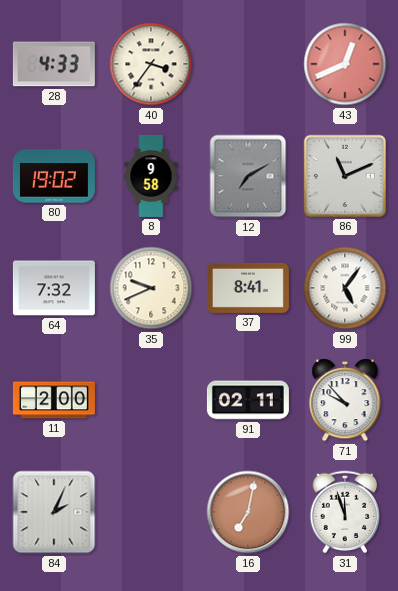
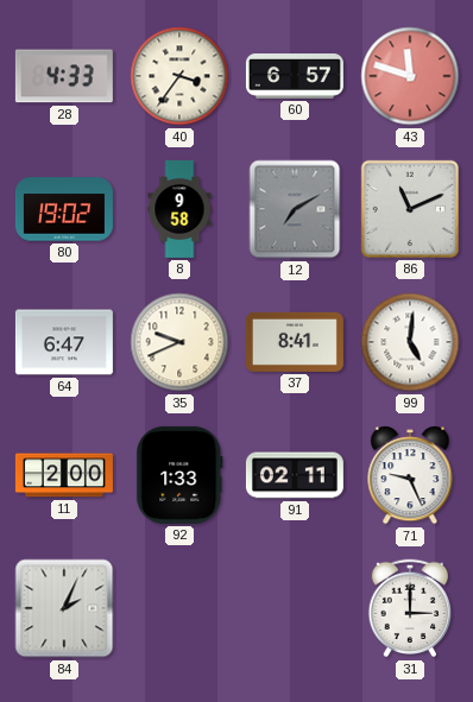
60: none -> 6:57 (295, 77)
43: 12:41 -> 11:48 (410, 76)
64: 7:32 -> 6:47 (64, 342)
99: 5:06 -> 5:01 (410, 342)
92: none -> 1:33 (179, 475)
71: 9:53 -> 9:26 (410, 475)
16: 7:02 -> none (248, 512)
31: 11:57 -> 3:00 (410, 608)
